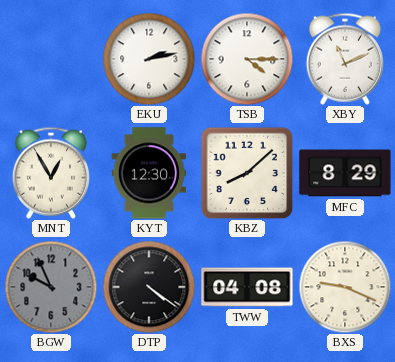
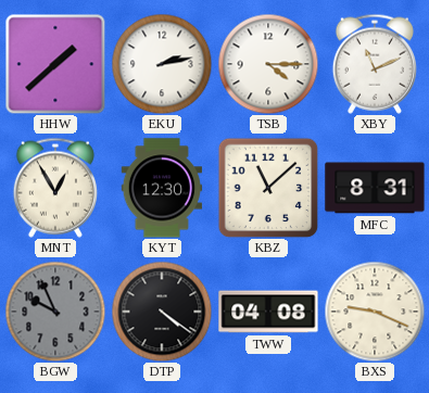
HHW: none -> 1:38 (55, 64)
KBZ: 8:08 -> 11:08 (268, 188)
MFC: 8:29 -> 8:31 (375, 188)
